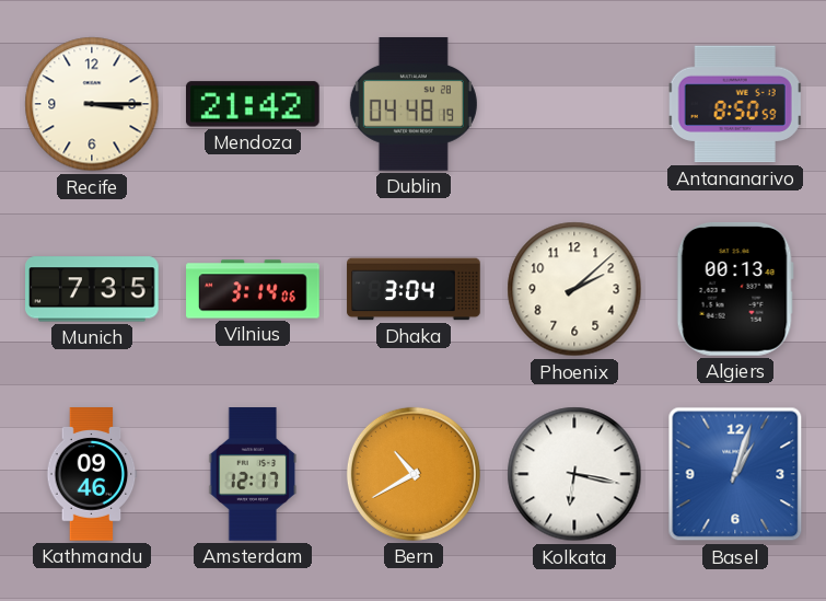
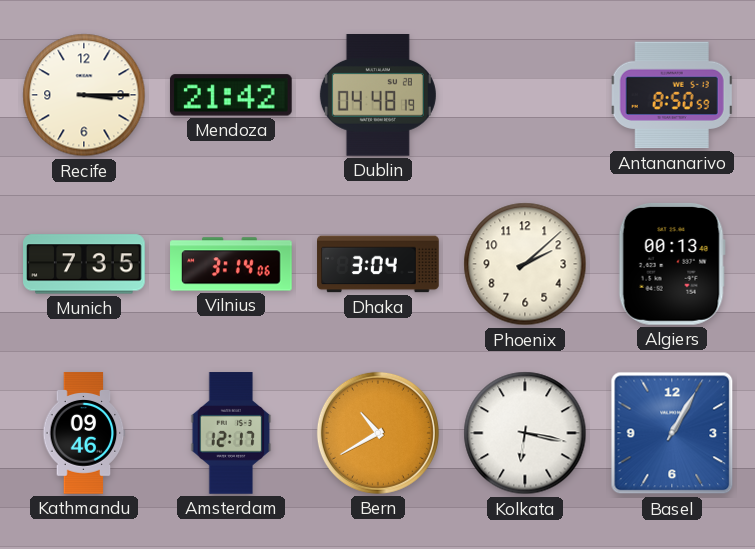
Basel: 1:03 -> 1:05 (672, 433)
